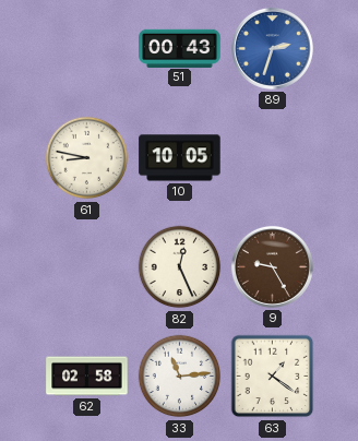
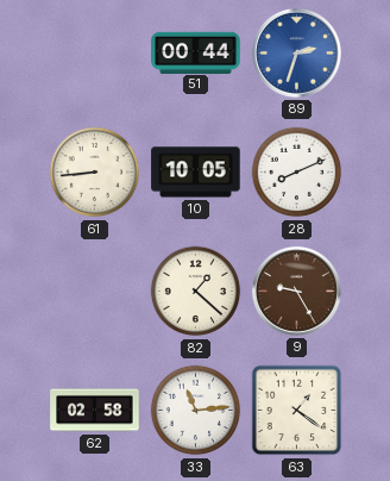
51: 00:43 -> 00:44 (196, 52)
61: 8:47 -> 8:44 (95, 173)
28: none -> 8:11 (297, 173)
82: 12:26 -> 1:22 (196, 292)
